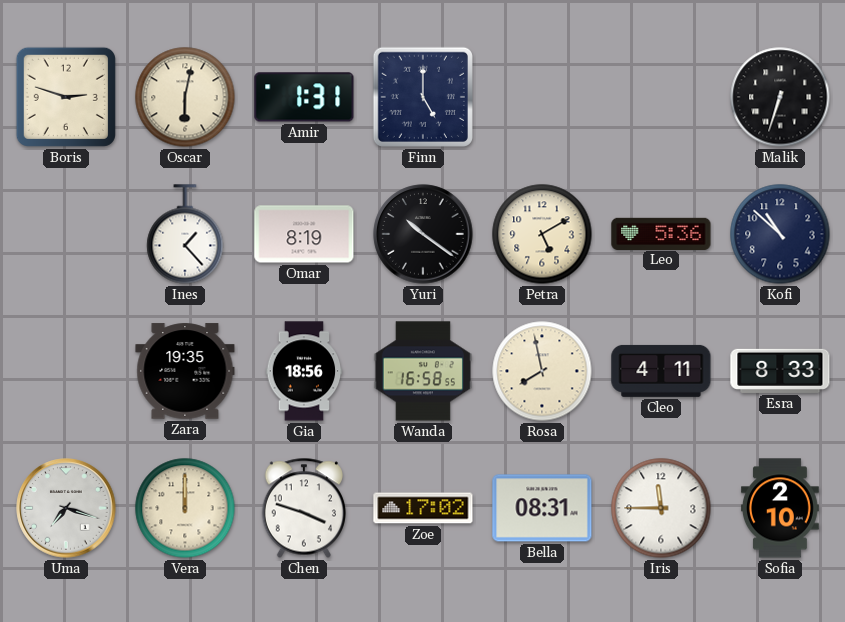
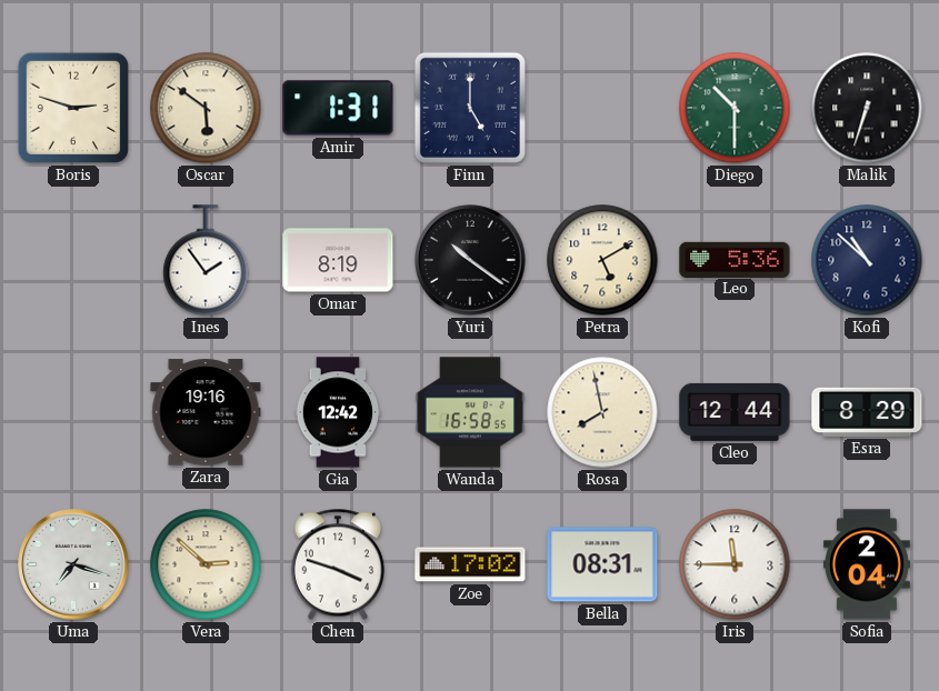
Oscar: 6:02 -> 5:51 (206, 108)
Diego: none -> 10:30 (735, 108)
Ines: 1:23 -> 1:54 (206, 260)
Zara: 19:35 -> 19:16 (206, 412)
Gia: 18:56 -> 12:42 (338, 412)
Cleo: 4:11 -> 12:44 (735, 412)
Esra: 8:33 -> 8:29 (867, 412)
Vera: 12:00 -> 2:52 (206, 564)
Sofia: 2:10 -> 2:04 (867, 564)
